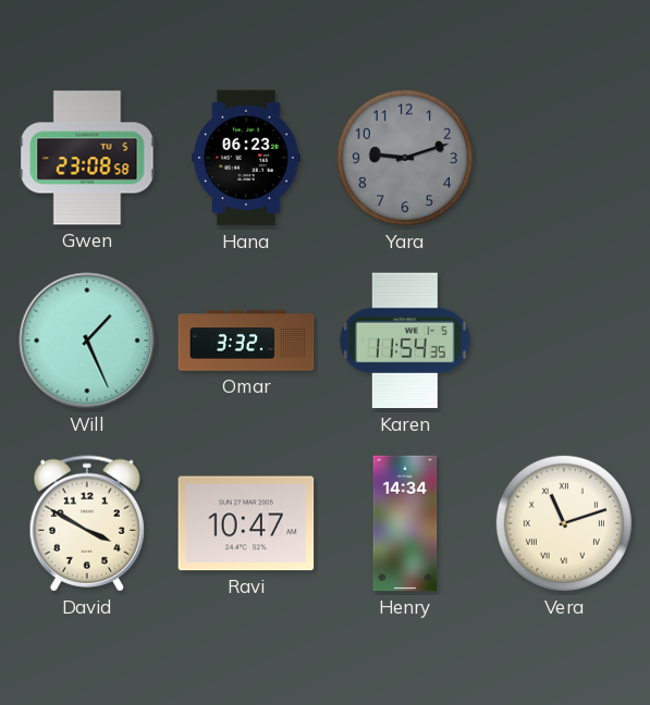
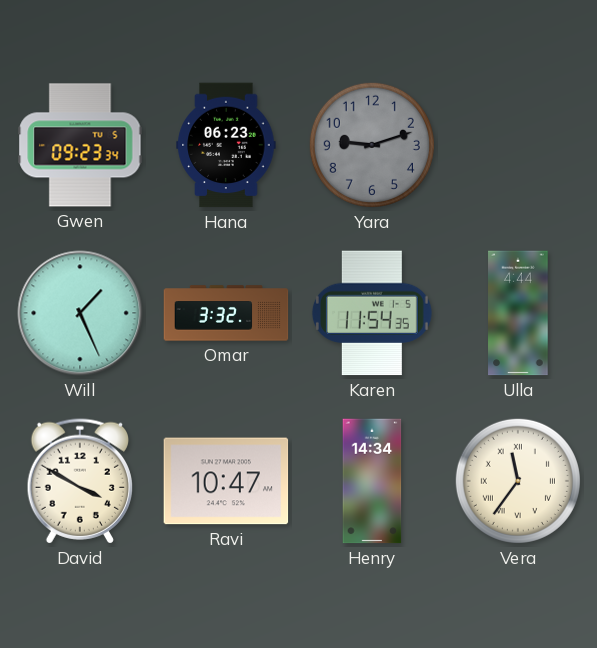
Gwen: 23:08 -> 09:23 (80, 145)
Ulla: none -> 4:44 (518, 313)
Vera: 11:12 -> 11:36 (518, 481)
